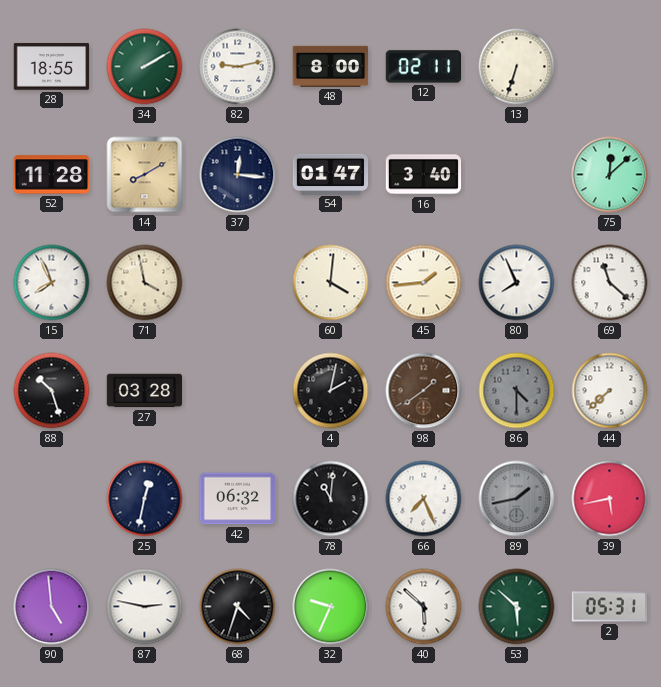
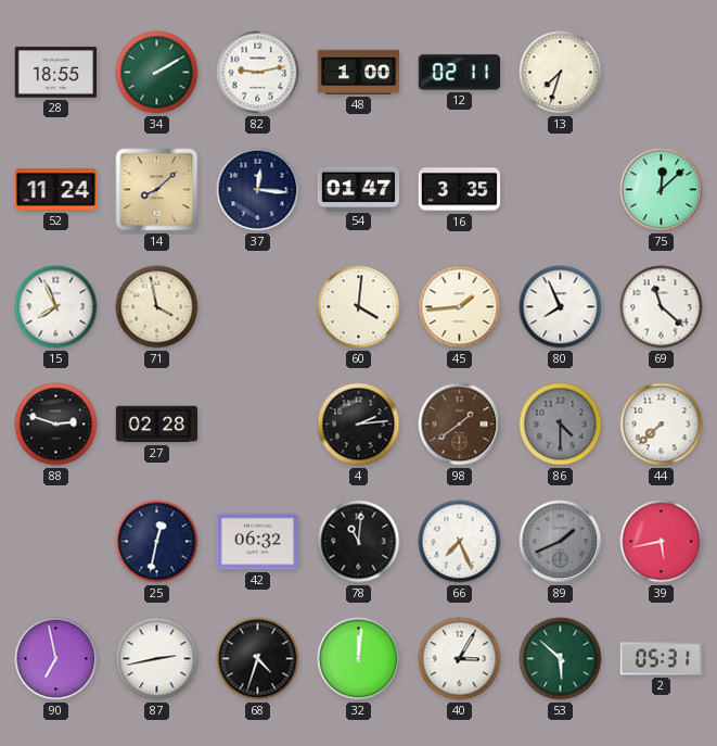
48: 8:00 -> 1:00 (359, 72)
13: 6:33 -> 7:33 (561, 73)
52: 11:28 -> 11:24 (56, 190)
14: 8:10 -> 8:08 (157, 190)
16: 3:40 -> 3:35 (460, 190)
88: 10:27 -> 2:48 (56, 425)
27: 03:28 -> 02:28 (157, 425)
4: 2:02 -> 2:14 (359, 425)
89: 1:43 -> 1:41 (561, 542)
90: 4:59 -> 6:58 (56, 659)
87: 2:47 -> 2:43 (157, 659)
32: 9:34 -> 12:01 (359, 659)
40: 5:52 -> 3:05 (460, 659)
